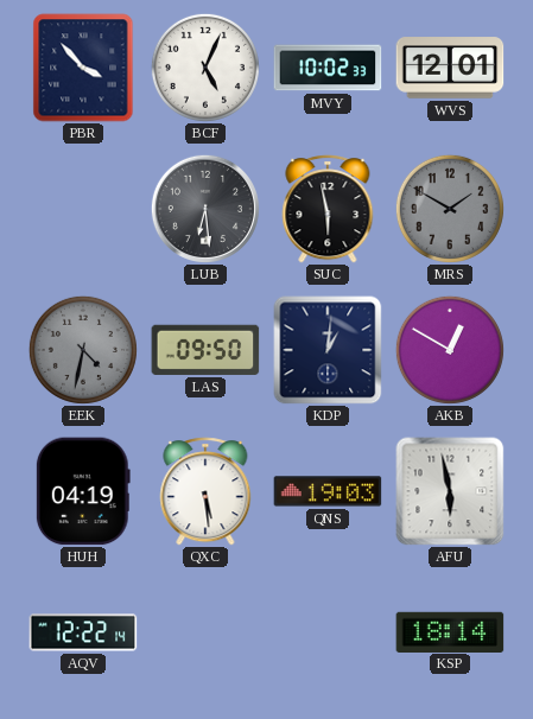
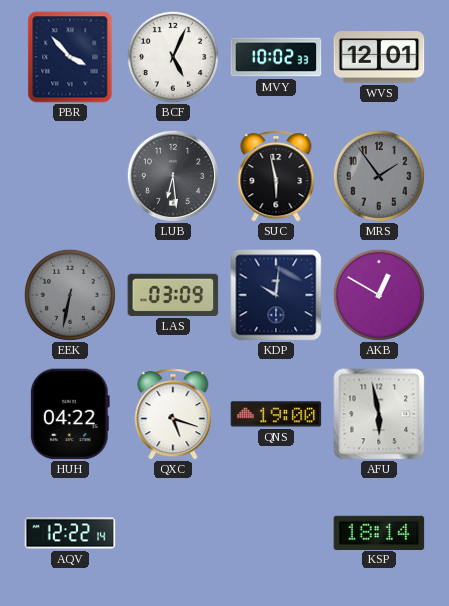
MRS: 1:50 -> 1:54 (379, 176)
EEK: 4:32 -> 6:32 (70, 295)
LAS: 09:50 -> 03:09 (173, 295)
KDP: 1:01 -> 10:01 (276, 295)
HUH: 04:19 -> 04:22 (70, 414)
QXC: 5:29 -> 5:18 (173, 414)
QNS: 19:03 -> 19:00 (276, 414)
